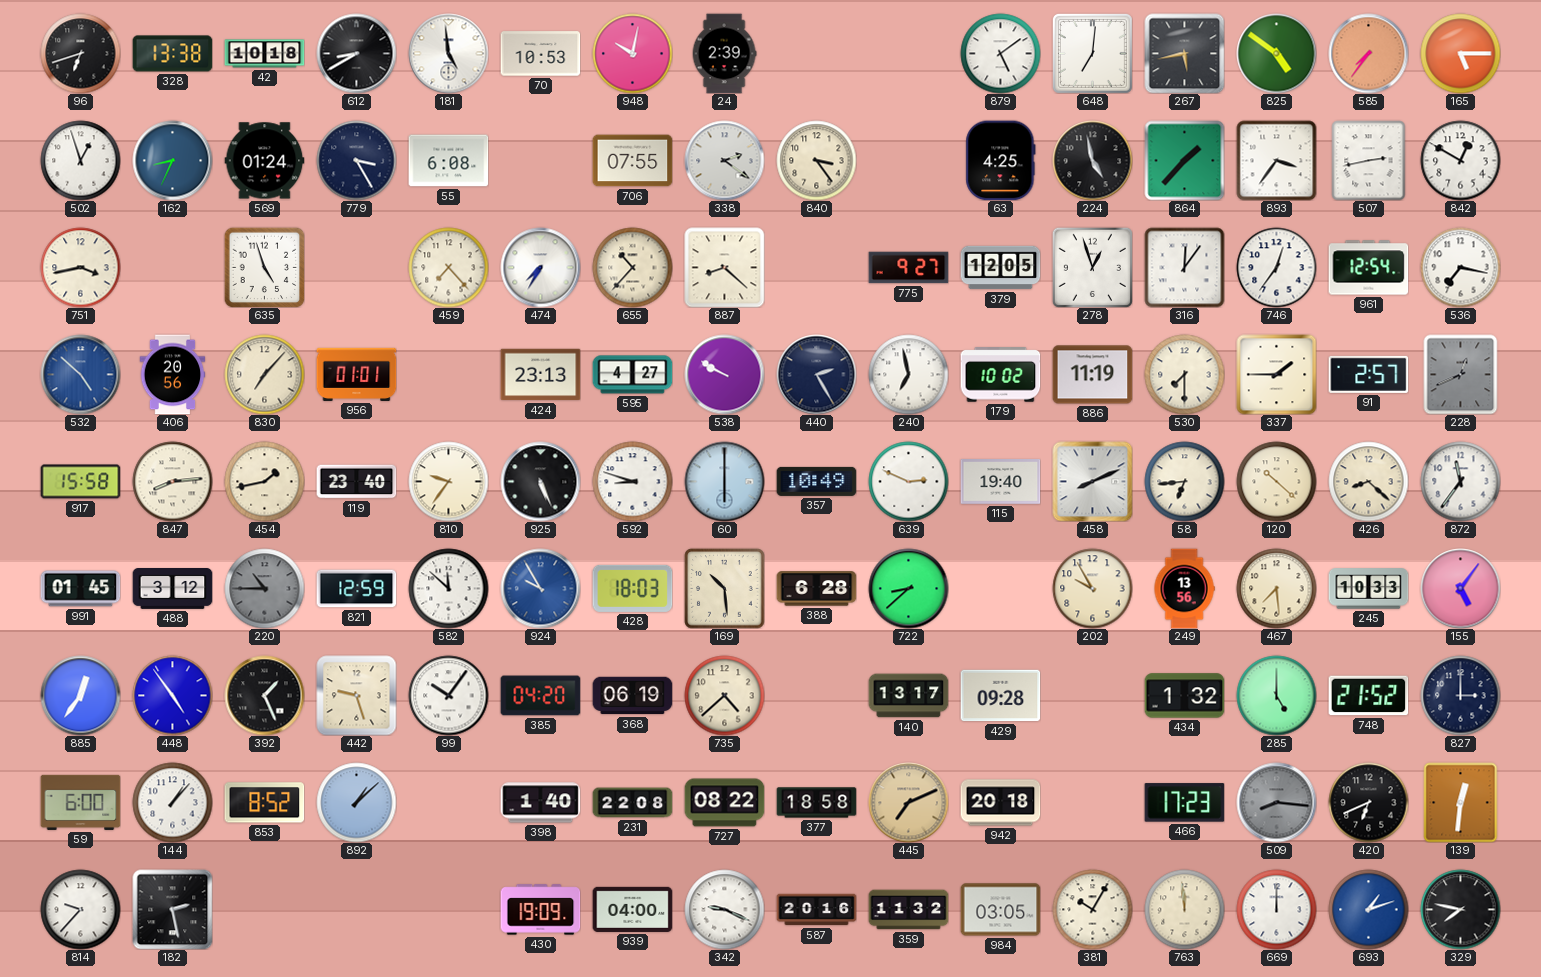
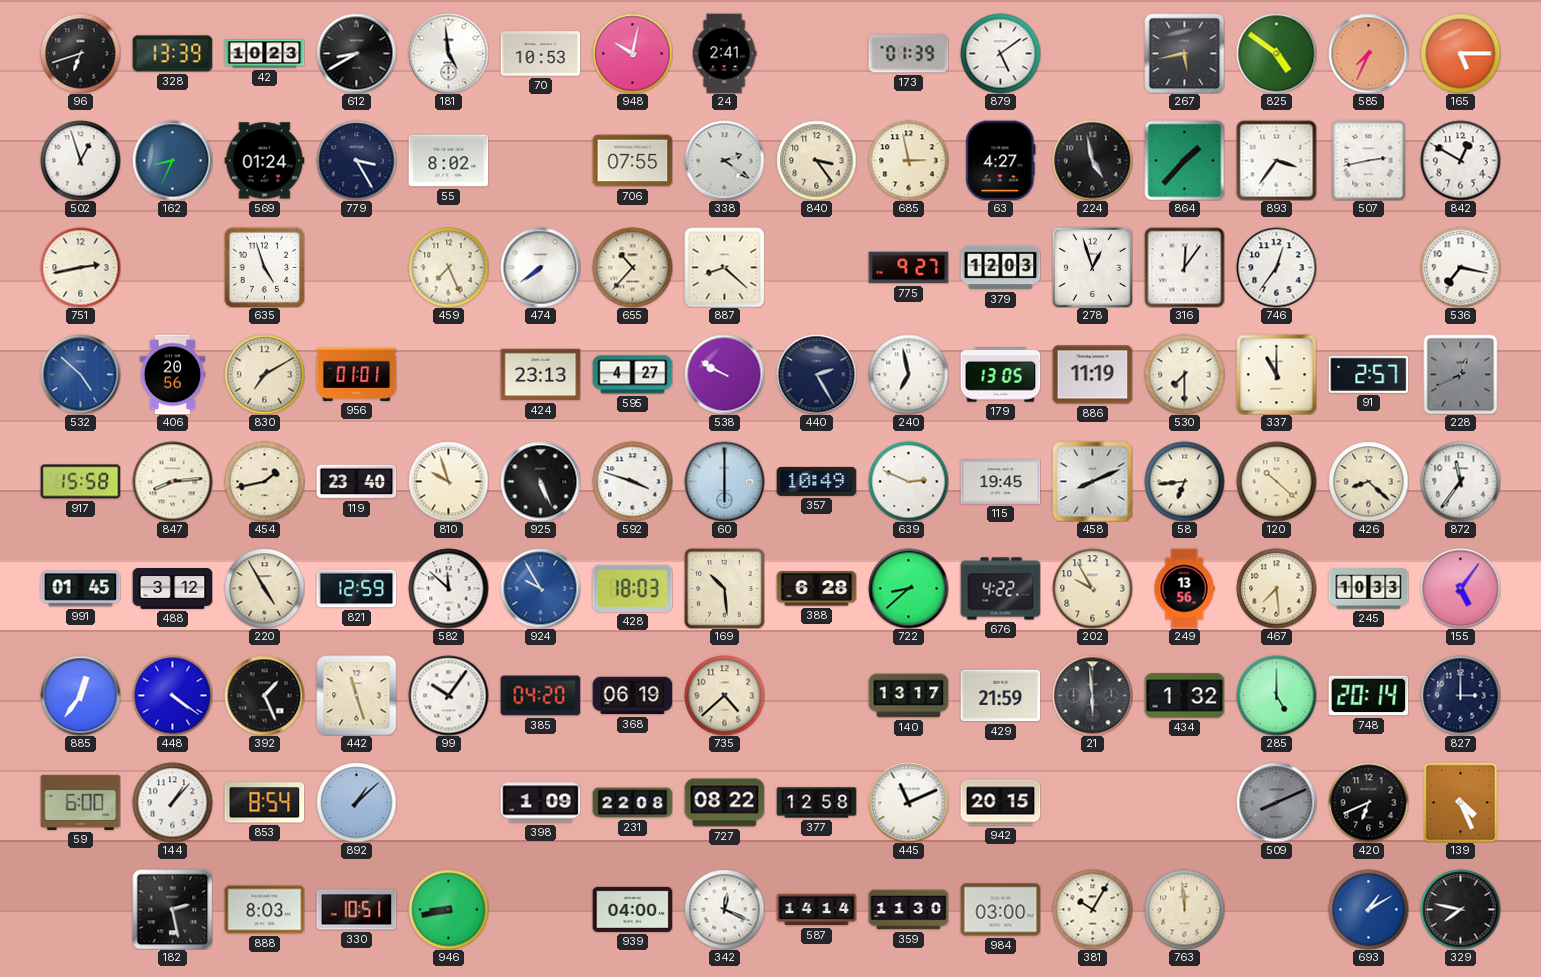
328: 13:38 -> 13:39 (172, 54)
42: 10:18 -> 10:23 (264, 54)
24: 2:39 -> 2:41 (724, 53)
173: none -> 01:39 (908, 54)
648: 7:01 -> none (1092, 53)
585: 7:36 -> 7:34 (1368, 53)
55: 6:08 -> 8:02 (448, 161)
685: none -> 2:58 (908, 160)
63: 4:25 -> 4:27 (1001, 160)
751: 3:43 -> 2:43 (80, 267)
459: 7:23 -> 7:26 (448, 267)
474: 7:35 -> 7:39 (540, 267)
379: 12:05 -> 12:03 (1000, 268)
961: 12:54 -> none (1368, 268)
830: 7:07 -> 7:10 (264, 374)
179: 10:02 -> 13:05 (1000, 375)
337: 1:45 -> 11:00 (1276, 374)
810: 9:36 -> 9:57 (448, 481)
592: 8:48 -> 3:48 (632, 481)
115: 19:40 -> 19:45 (1000, 482)
220: 10:45 -> 4:55 (264, 588)
220 dial: grey -> cream (264, 588)
676: none -> 4:22 (1000, 589)
448: 4:54 -> 4:21 (172, 695)
442: 9:27 -> 11:27 (356, 695)
429: 09:28 -> 21:59 (1000, 696)
21: none -> 5:59 (1092, 695)
748: 21:52 -> 20:14 (1368, 696)
853: 8:52 -> 8:54 (264, 803)
398: 1:40 -> 1:09 (540, 803)
377: 18:58 -> 12:58 (816, 803)
445: 7:11 -> 11:11 (908, 802)
445 dial: champagne -> white (908, 802)
942: 20:18 -> 20:15 (1000, 803)
466: 17:23 -> none (1184, 803)
509: 8:16 -> 8:11 (1276, 802)
139: 12:31 -> 4:26 (1461, 802)
814: 9:37 -> none (80, 909)
888: none -> 8:03 (264, 910)
330: none -> 10:51 (356, 910)
946: none -> 8:43 (448, 909)
430: 19:09 -> none (540, 910)
342: 9:19 -> 12:19 (724, 909)
587: 20:16 -> 14:14 (816, 910)
359: 11:32 -> 11:30 (908, 910)
984: 03:05 -> 03:00 (1000, 910)
669: 12:00 -> none (1276, 909)
693: 1:12 -> 1:10 (1368, 909)
